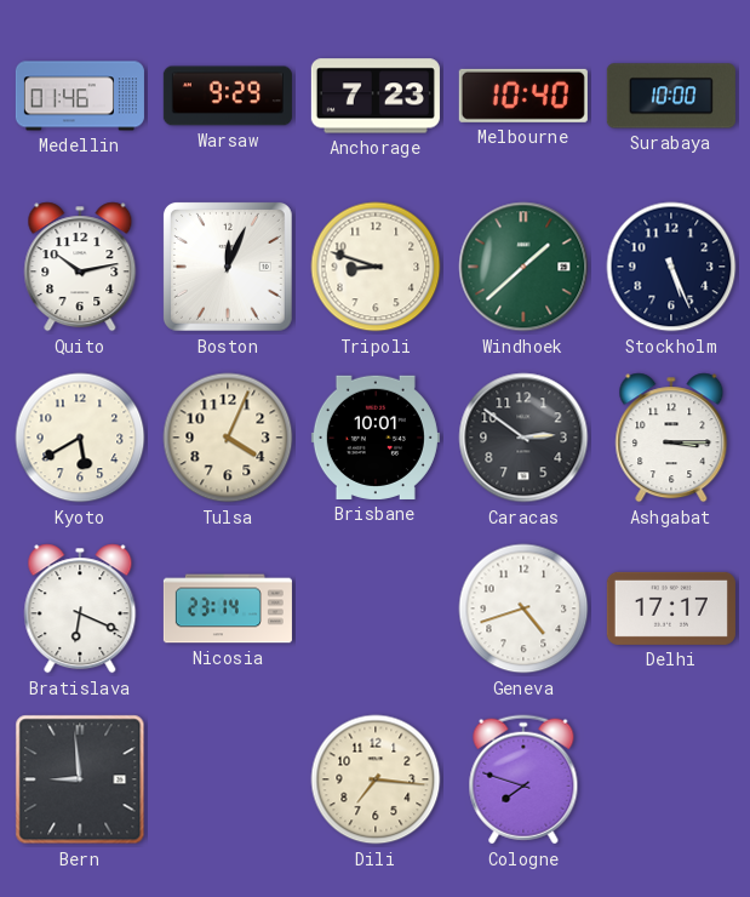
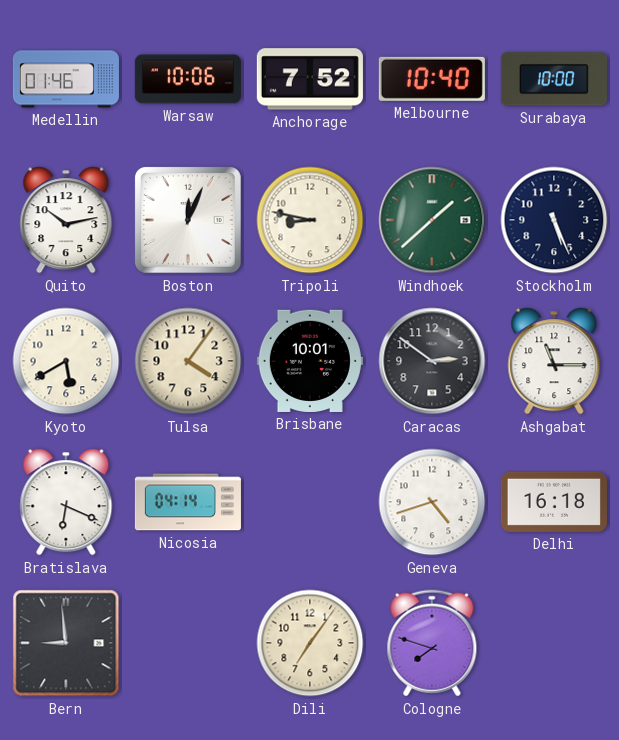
Warsaw: 9:29 -> 10:06 (188, 79)
Anchorage: 7:23 -> 7:52 (310, 79)
Tripoli: 8:48 -> 8:47 (310, 220)
Tulsa: 4:04 -> 4:06 (188, 361)
Ashgabat: 3:15 -> 11:15 (554, 361)
Nicosia: 23:14 -> 04:14 (188, 502)
Delhi: 17:17 -> 16:18 (554, 502)
Dili: 7:16 -> 7:06 (310, 643)
